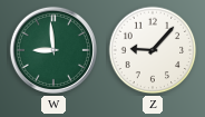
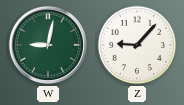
W: 8:59 -> 9:02 (48, 45)
